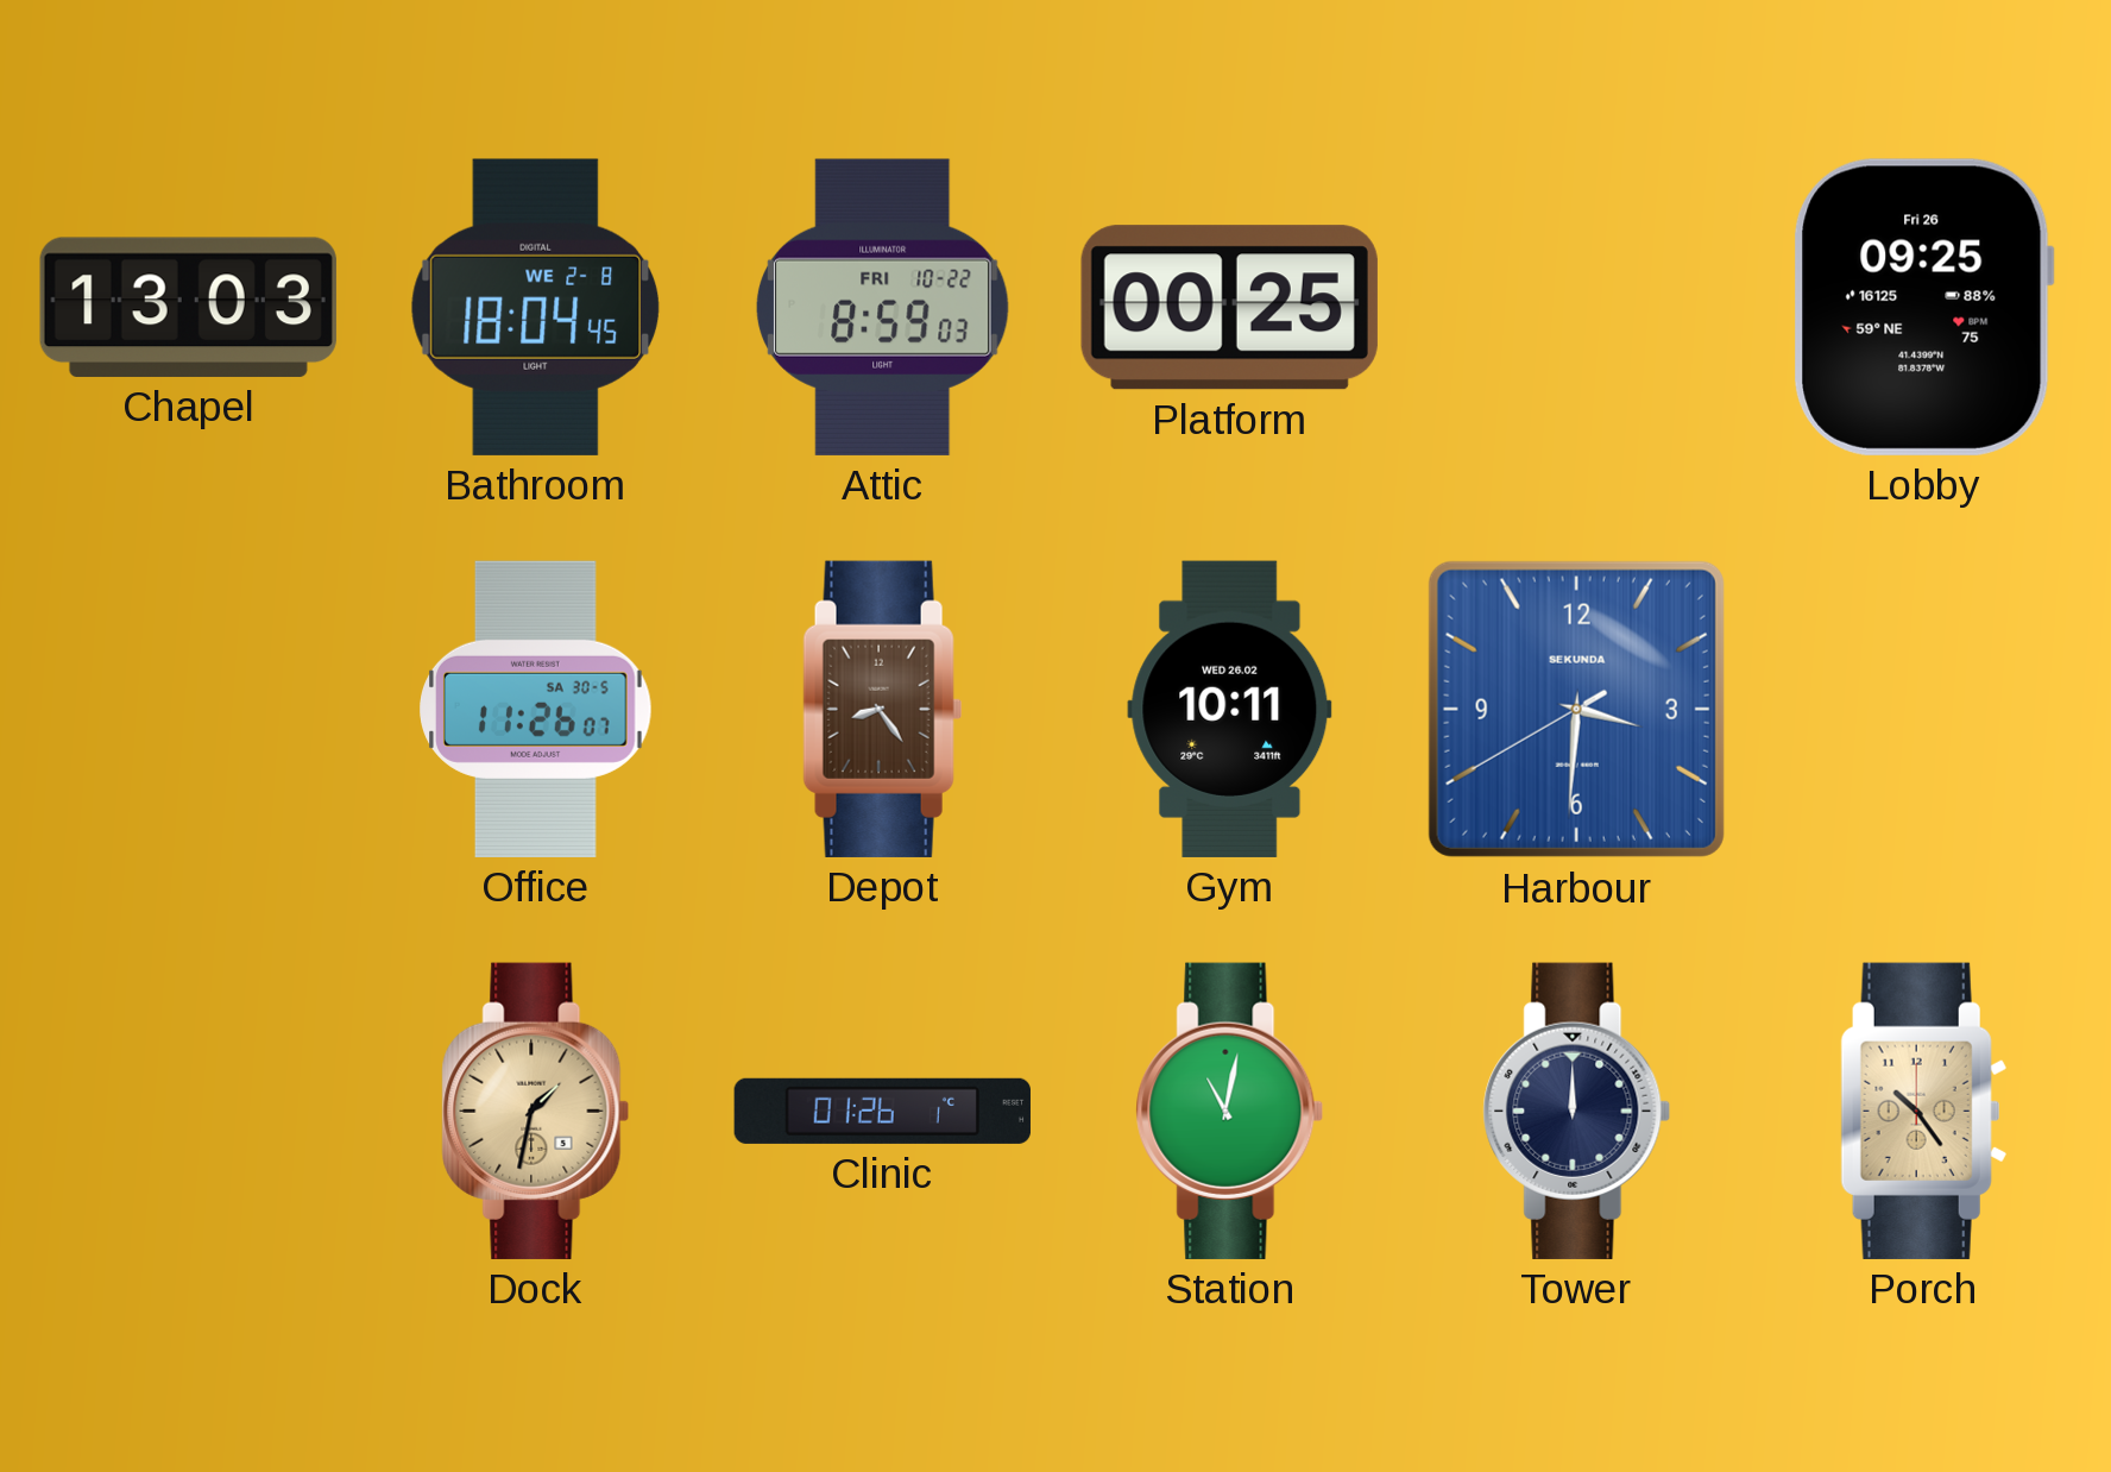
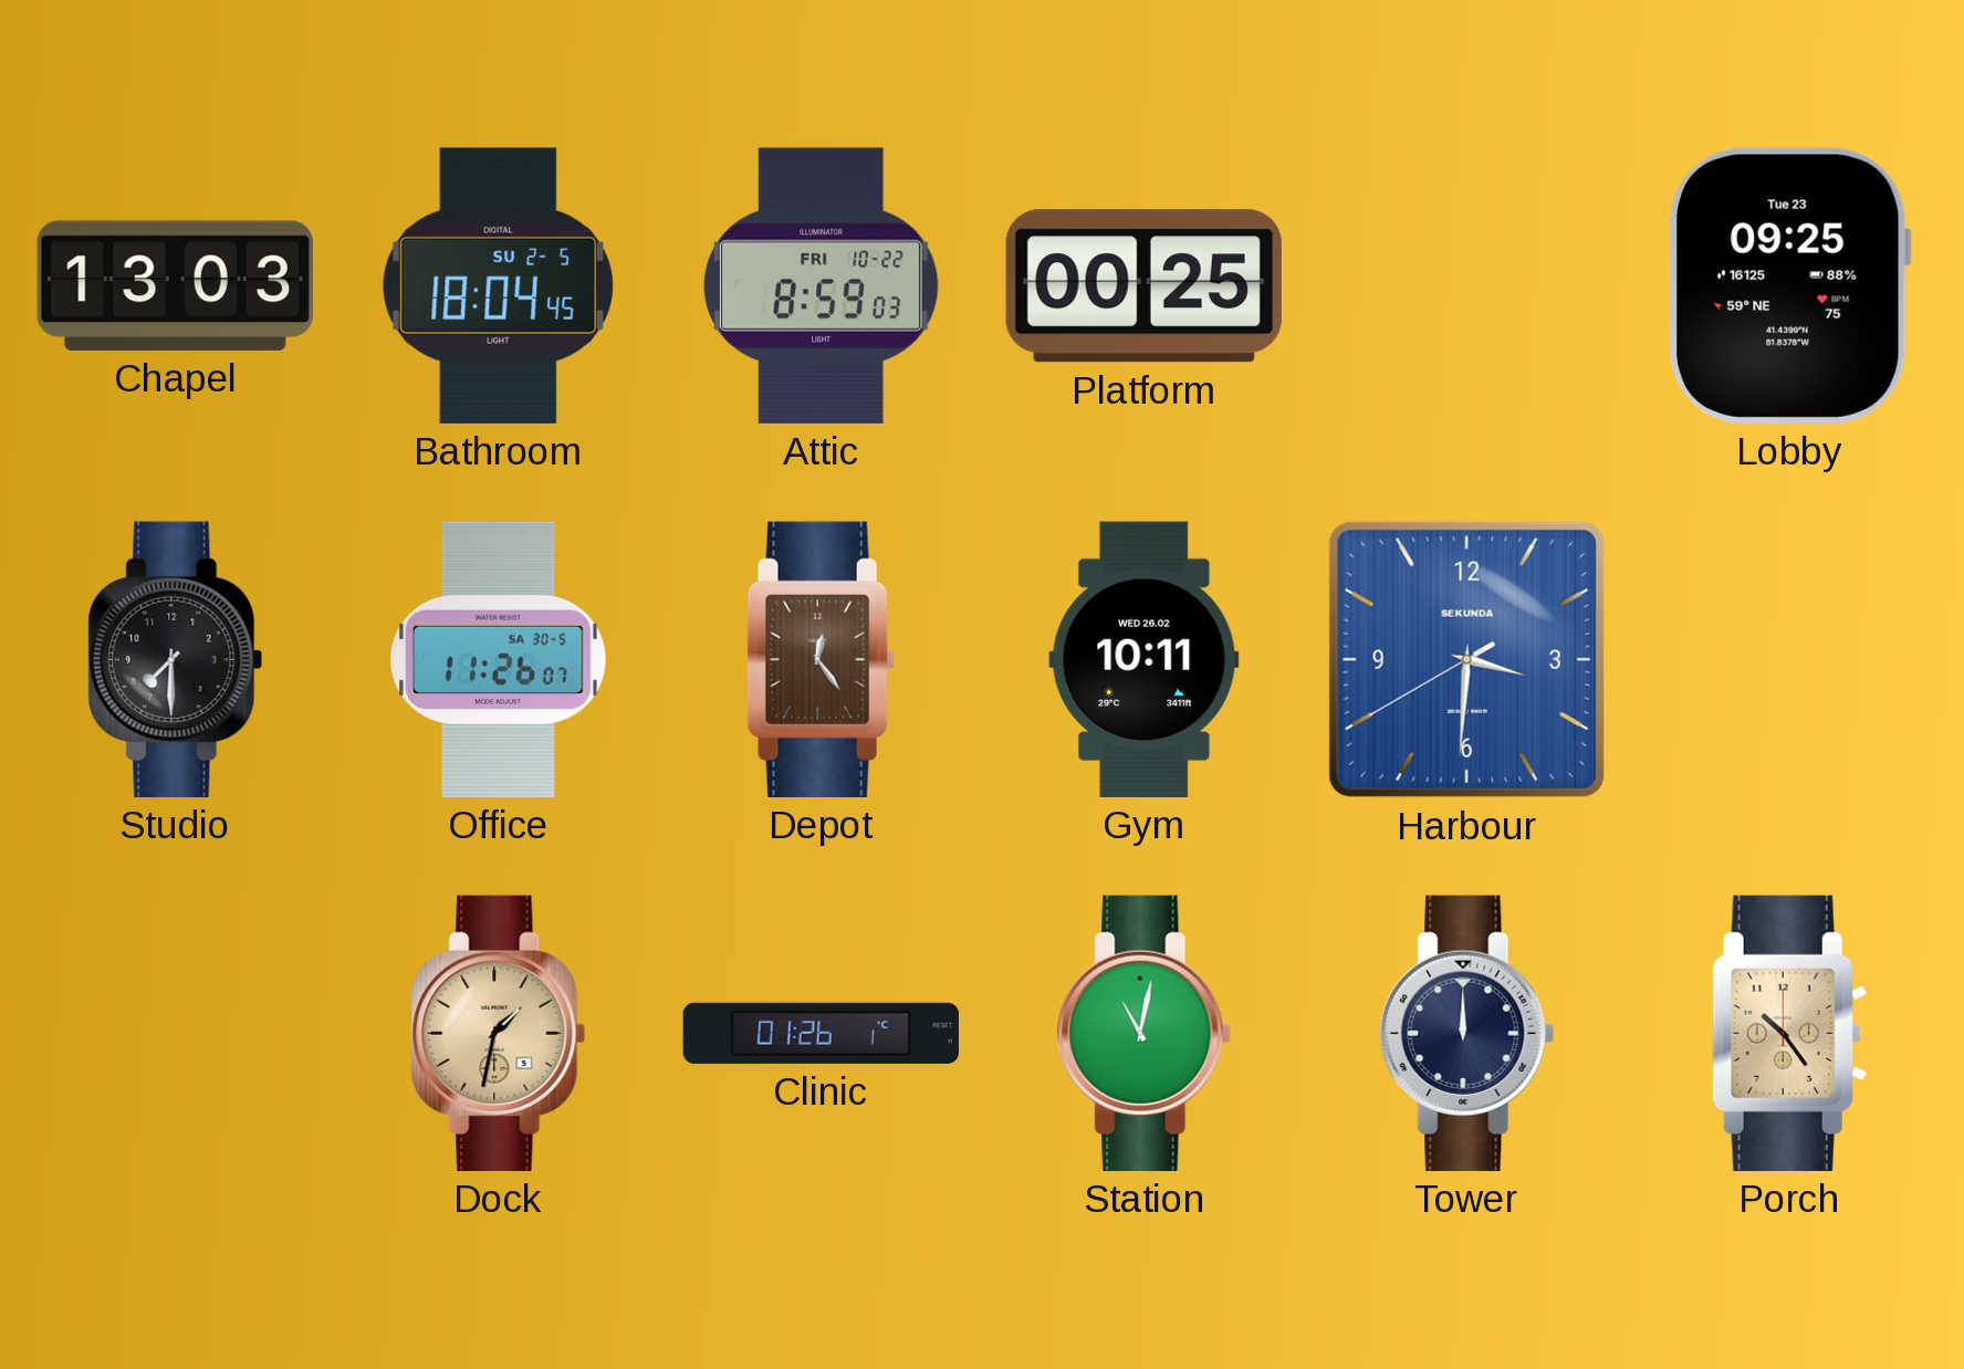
Bathroom date: WE 2-8 -> SU 2-5 (498, 285)
Lobby date: Fri 26 -> Tue 23 (1789, 285)
Studio: none -> 7:30 (176, 659)
Depot: 8:24 -> 12:24 (822, 659)
